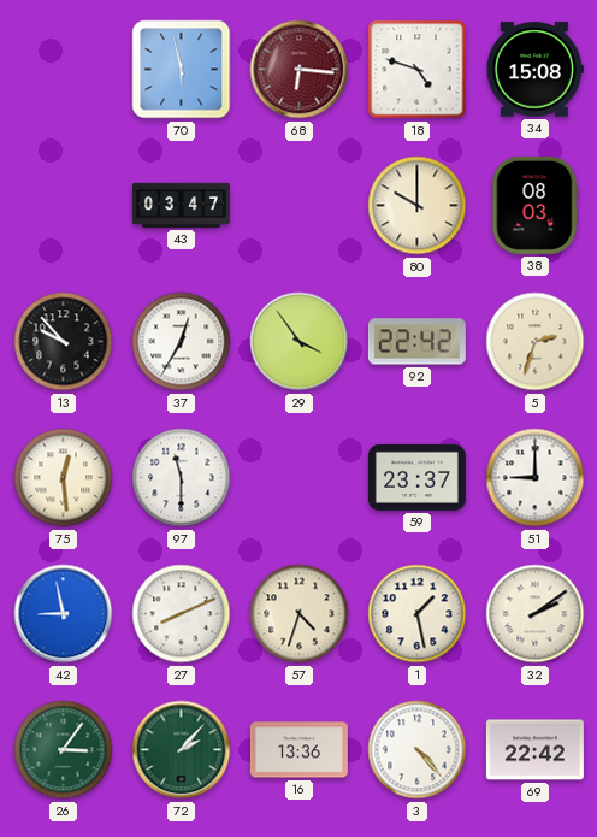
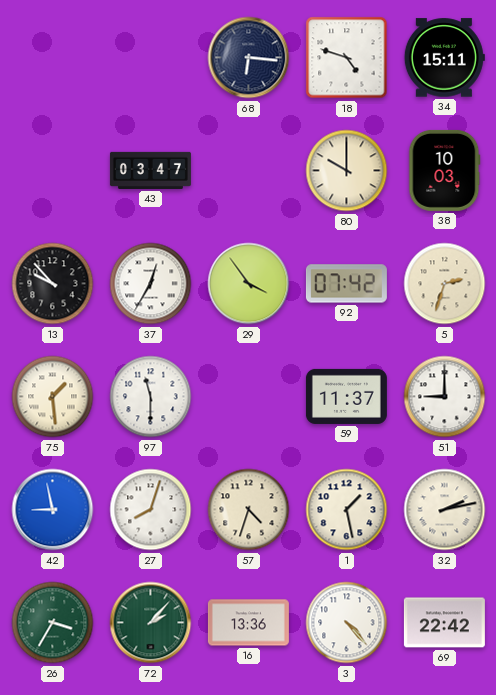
70: 5:58 -> none (182, 70)
68 dial: burgundy -> navy (249, 58)
34: 15:08 -> 15:11 (444, 58)
38: 08:03 -> 10:03 (445, 170)
92: 22:42 -> 07:42 (346, 284)
75: 12:29 -> 1:29 (53, 397)
59: 23:37 -> 11:37 (346, 396)
27: 8:11 -> 8:03 (151, 510)
32: 2:09 -> 2:13 (445, 510)
26: 3:06 -> 3:35 (53, 623)
